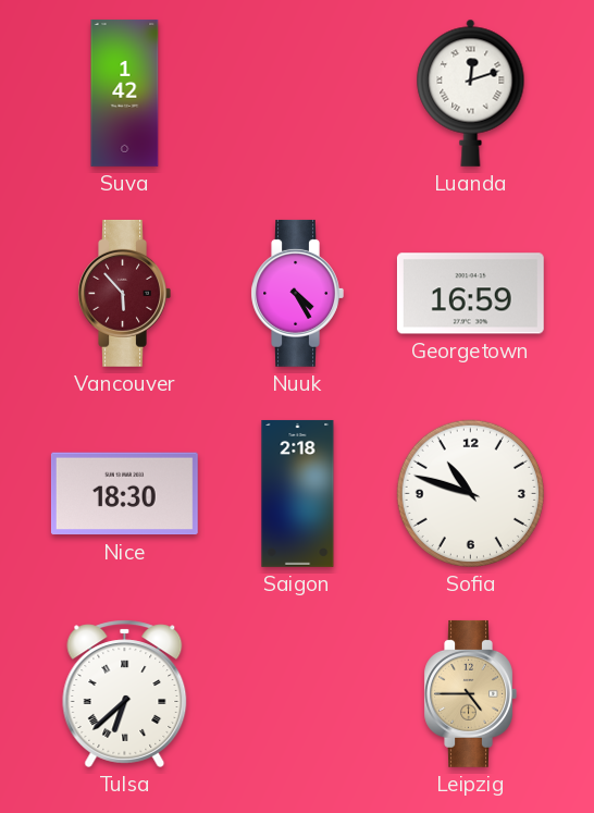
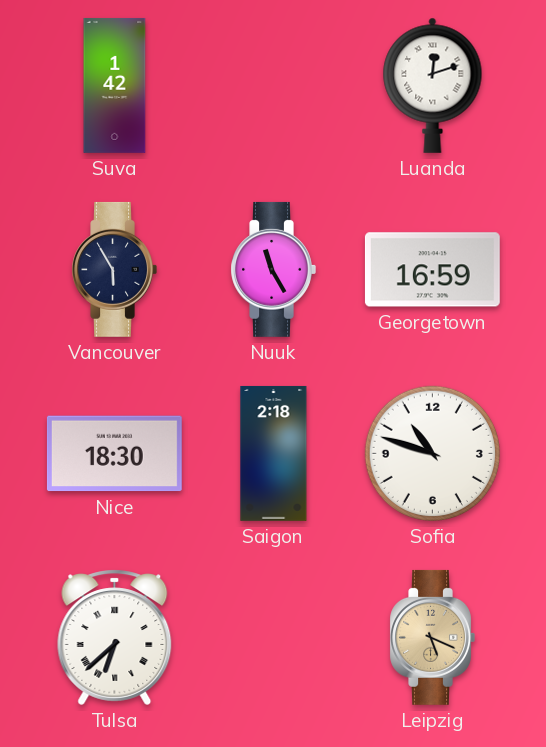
Vancouver: 5:53 -> 5:55 (114, 269)
Vancouver dial: burgundy -> navy (114, 269)
Nuuk: 4:25 -> 11:25 (273, 269)
Leipzig: 4:45 -> 5:19 (432, 637)
